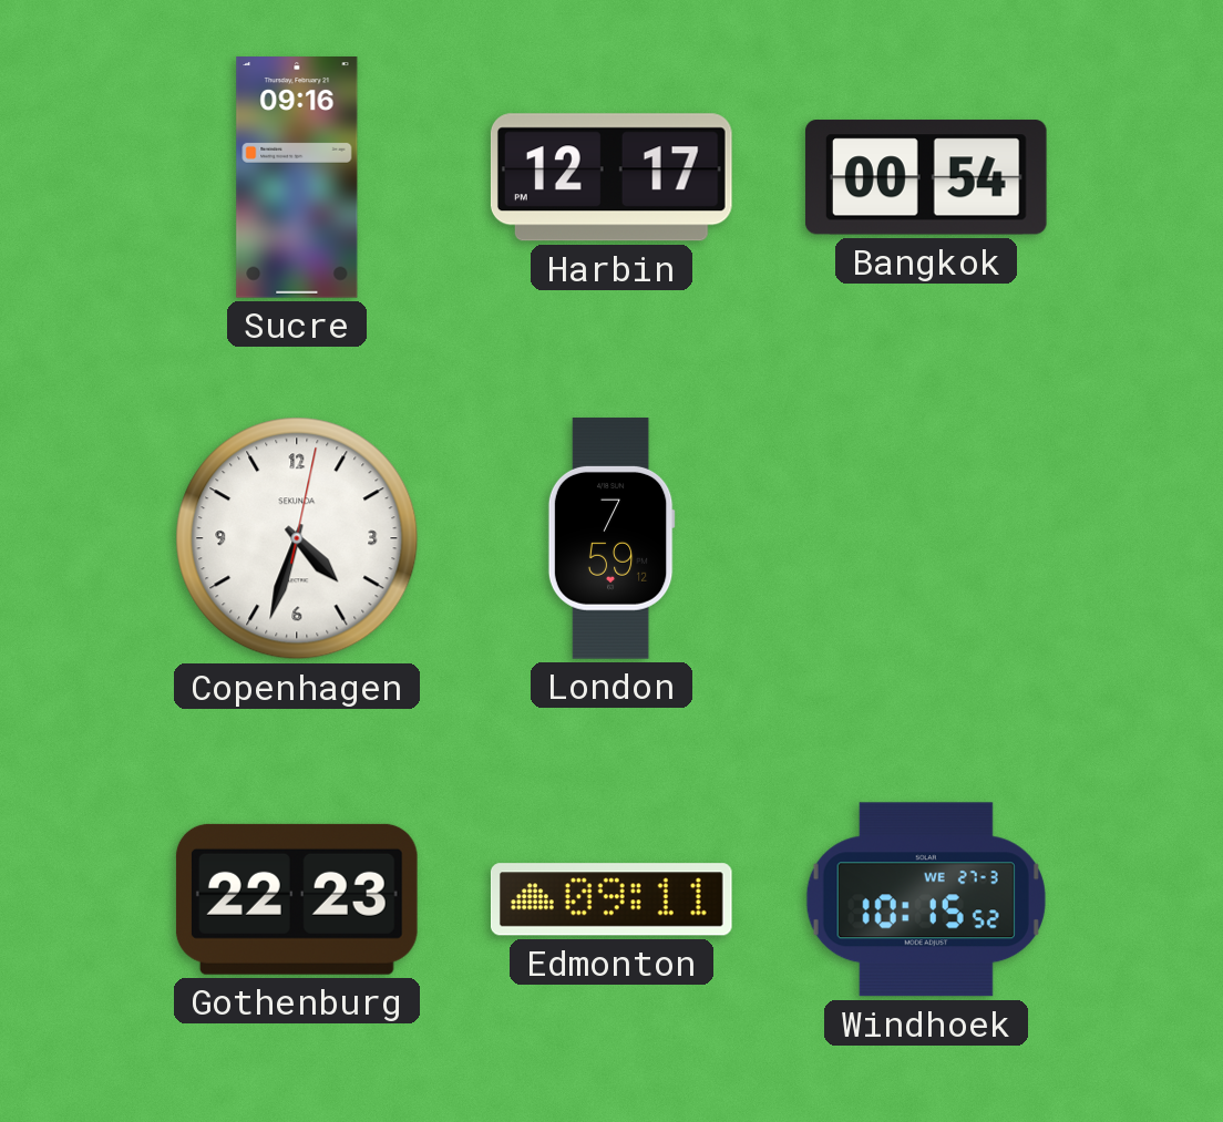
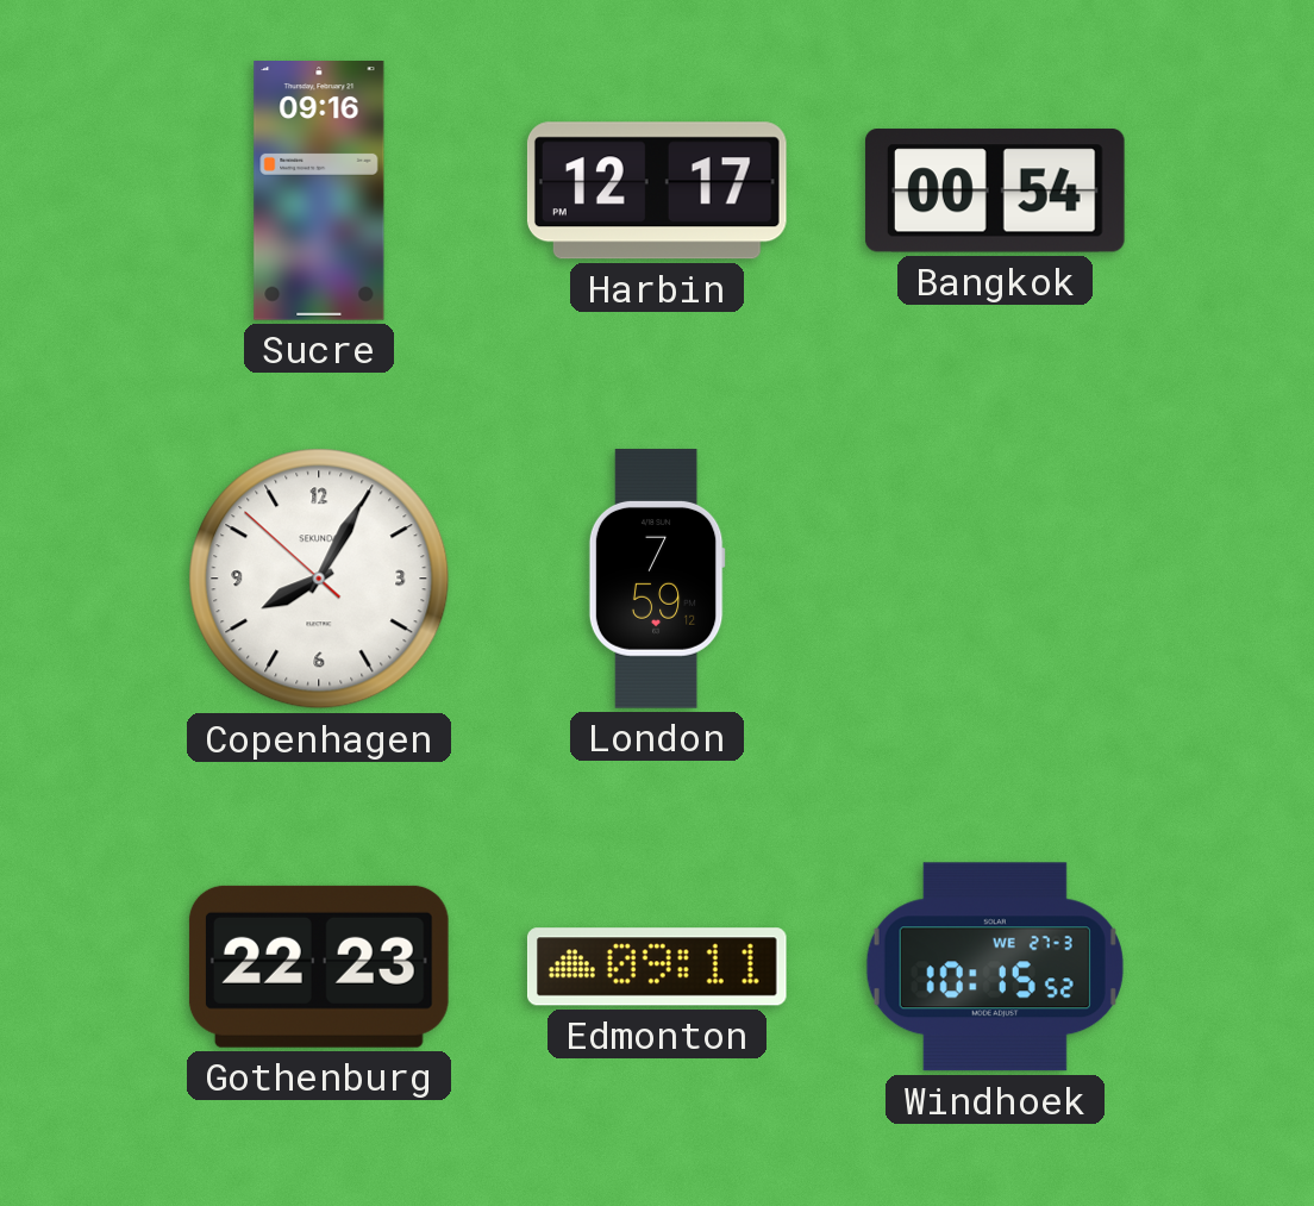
Copenhagen: 4:33 -> 8:04 (319, 579)
